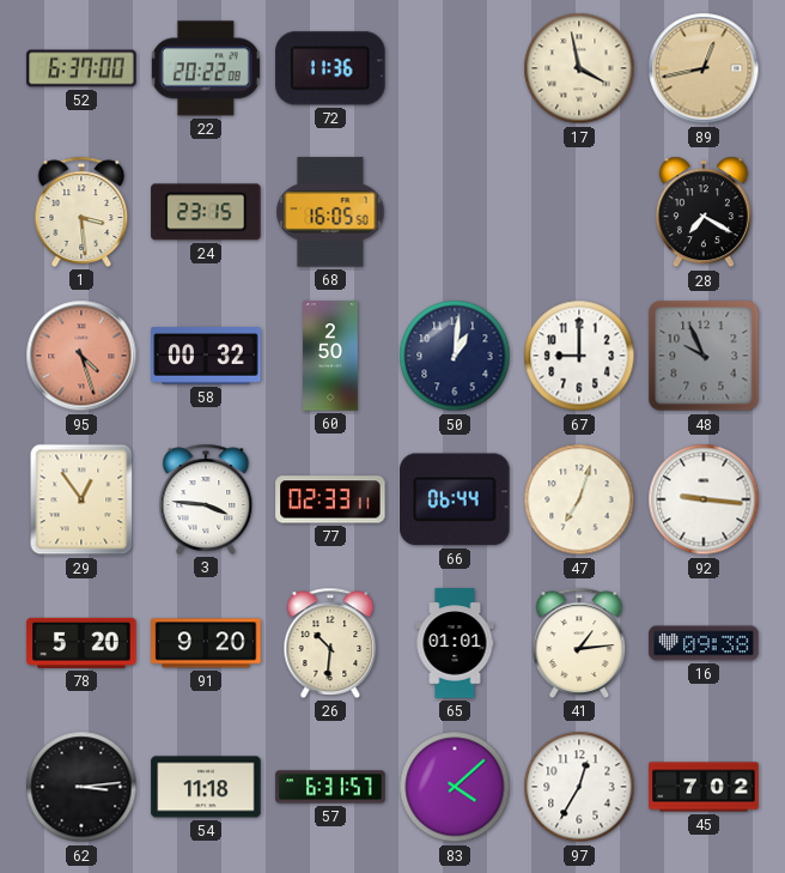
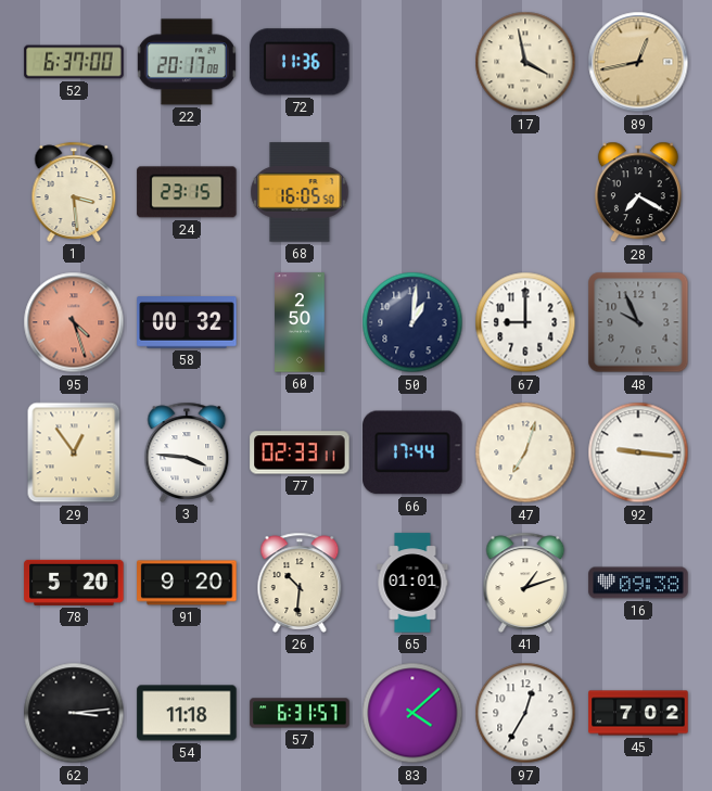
22: 20:22 -> 20:17 (187, 62)
66: 06:44 -> 17:44 (412, 452)
41: 1:14 -> 1:12 (525, 583)
